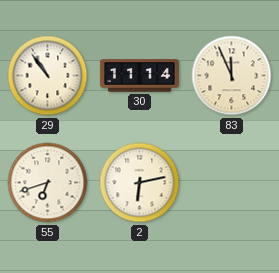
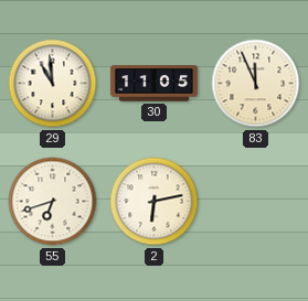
29: 10:54 -> 10:59 (53, 84)
30: 11:14 -> 11:05 (153, 84)
